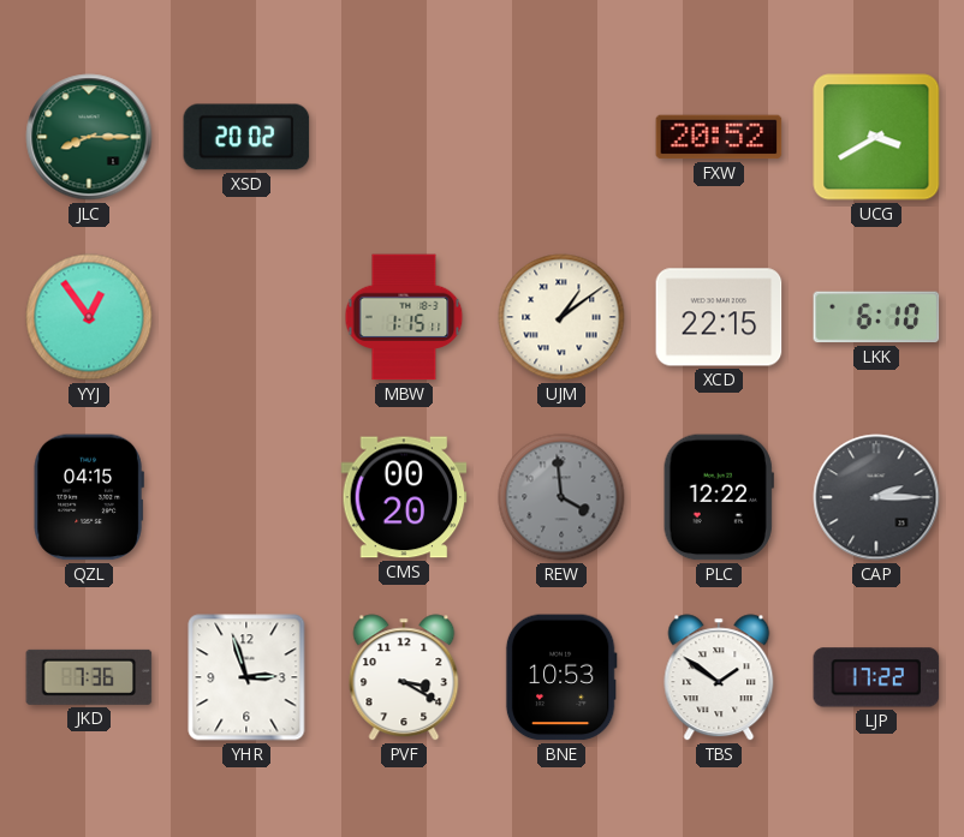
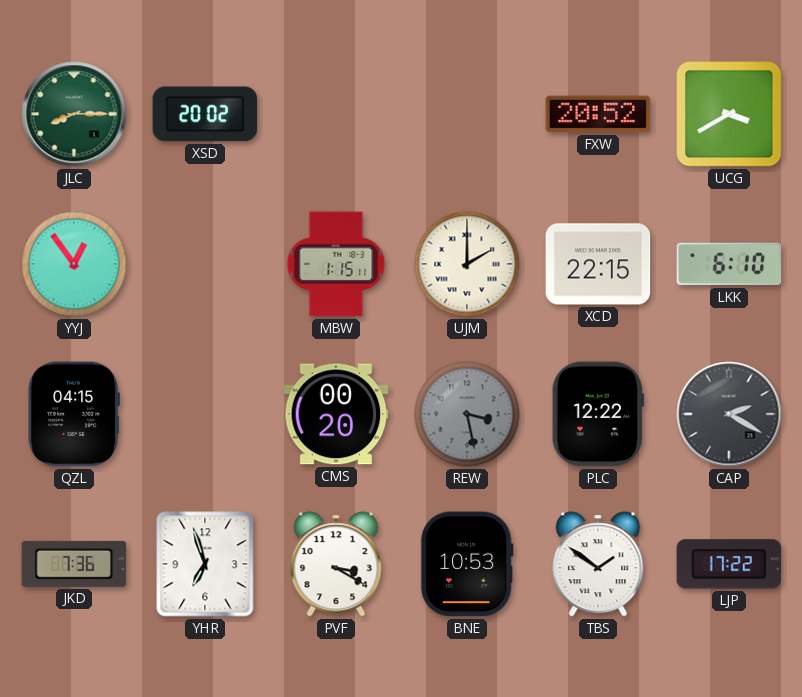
UJM: 1:09 -> 2:00 (467, 264)
REW: 3:59 -> 3:28 (467, 414)
CAP: 2:15 -> 2:20 (729, 414)
YHR: 2:57 -> 6:57 (205, 564)
